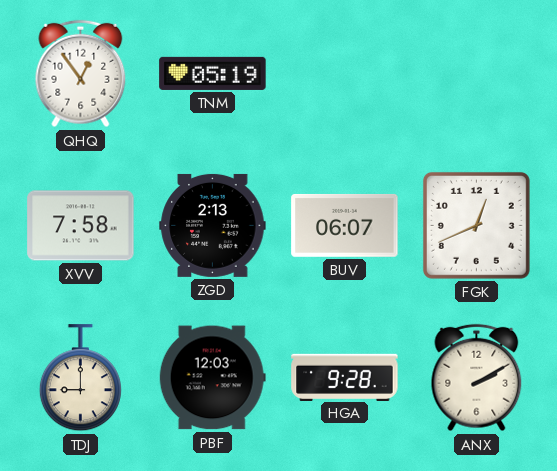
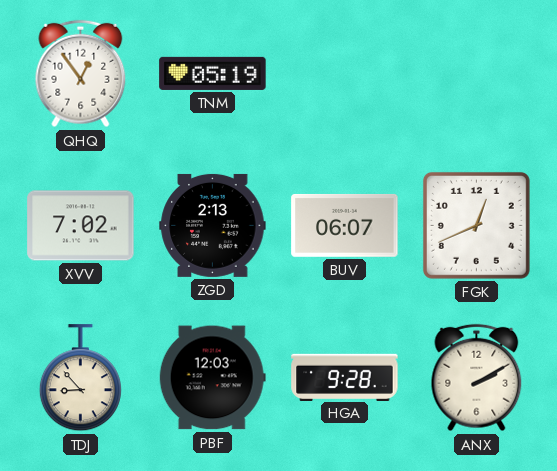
XVV: 7:58 -> 7:02 (81, 226)
TDJ: 9:00 -> 8:53 (80, 378)
